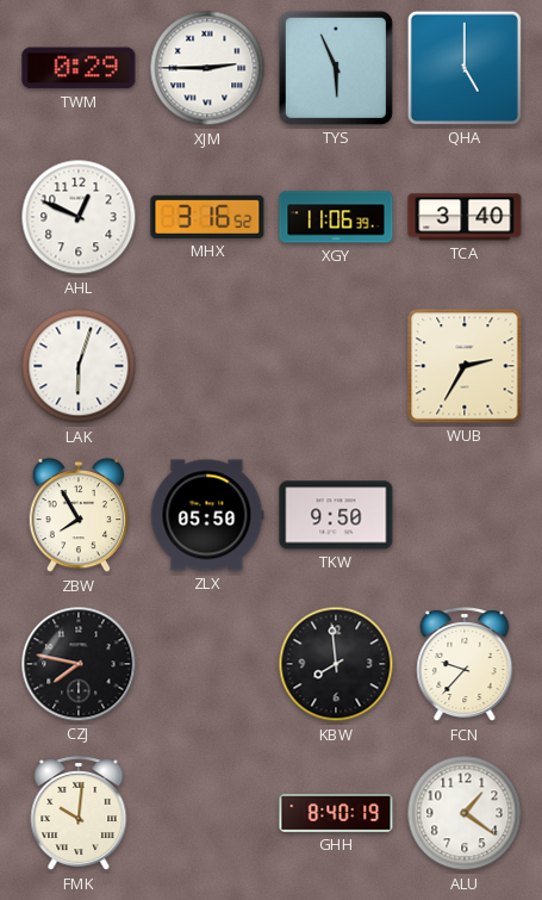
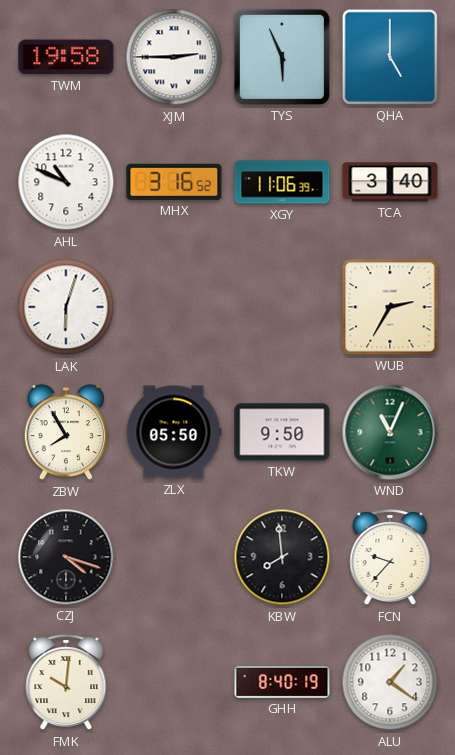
TWM: 0:29 -> 19:58 (66, 57)
AHL: 12:49 -> 10:49 (66, 182)
WND: none -> 11:04 (390, 432)
CZJ: 7:47 -> 4:18 (66, 557)
